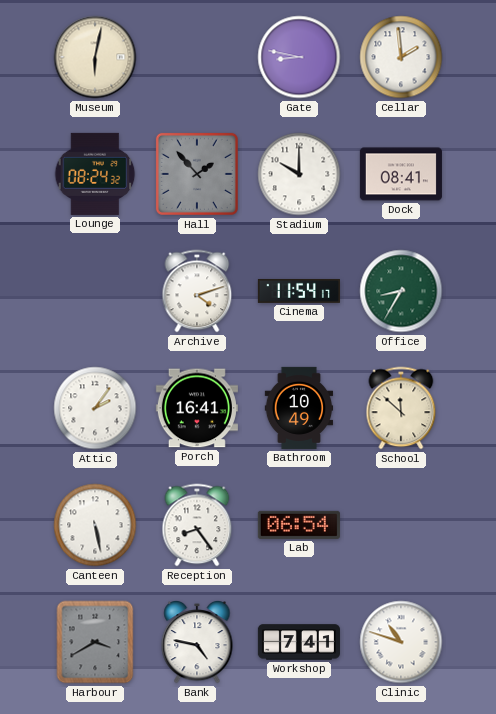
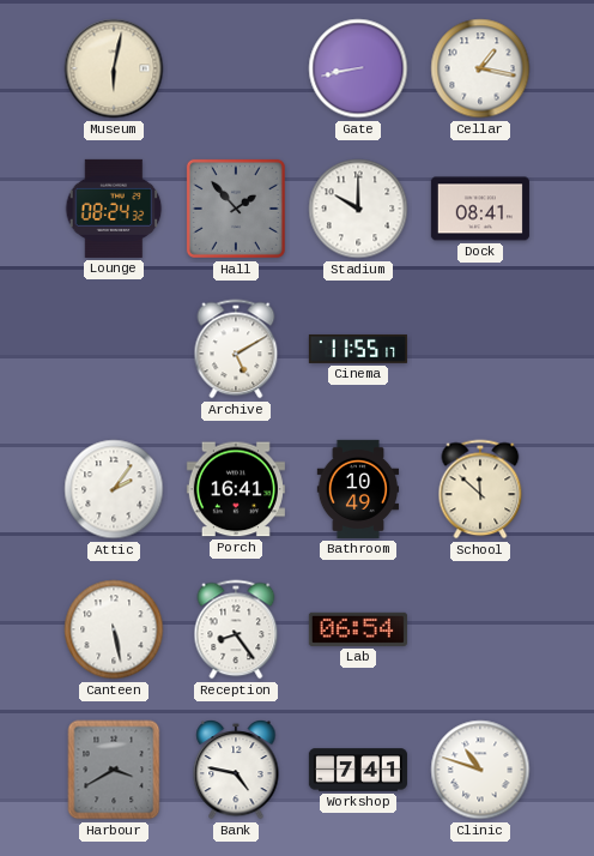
Gate: 8:47 -> 8:43 (358, 68)
Cellar: 1:59 -> 1:17 (480, 68)
Archive: 4:12 -> 5:10 (236, 349)
Cinema: 11:54 -> 11:55 (358, 349)
Office: 8:35 -> none (401, 291)
